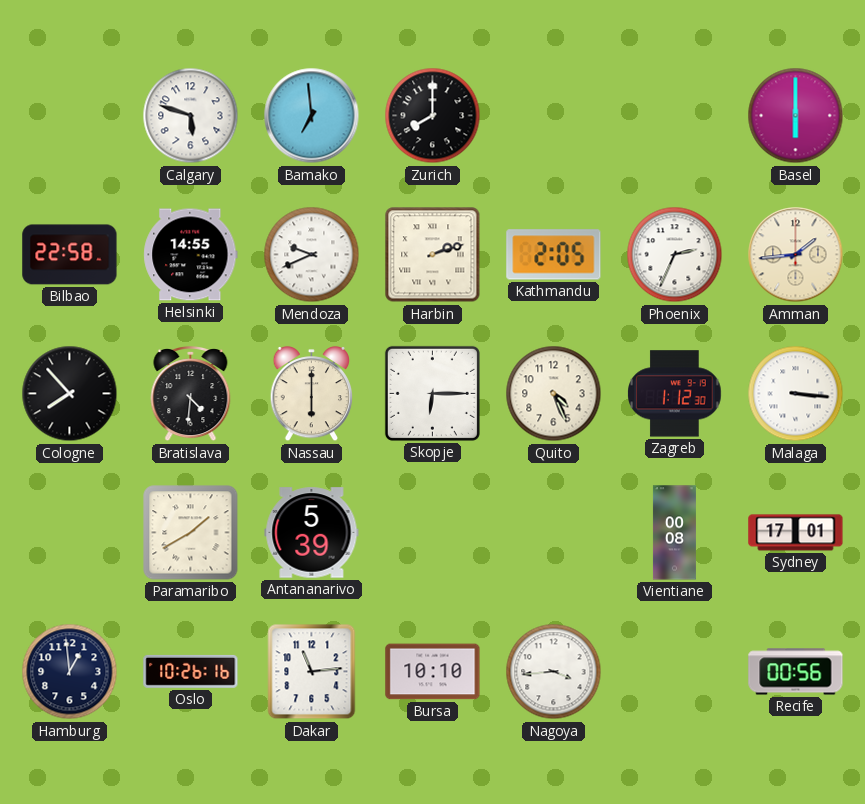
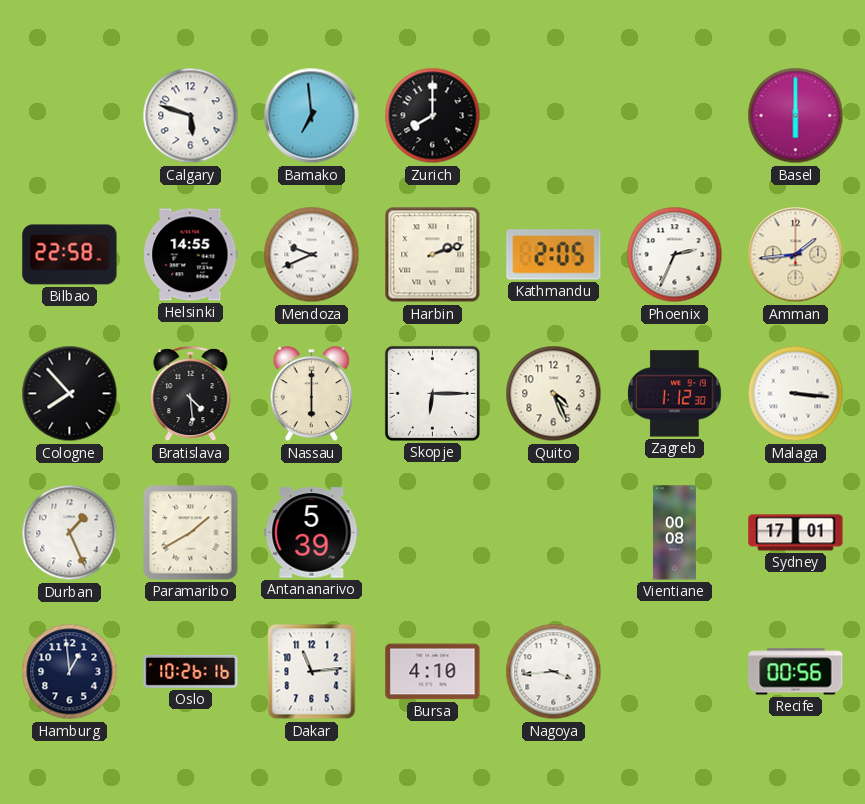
Bratislava: 4:31 -> 4:29 (191, 395)
Durban: none -> 1:26 (70, 533)
Bursa: 10:10 -> 4:10 (433, 672)
